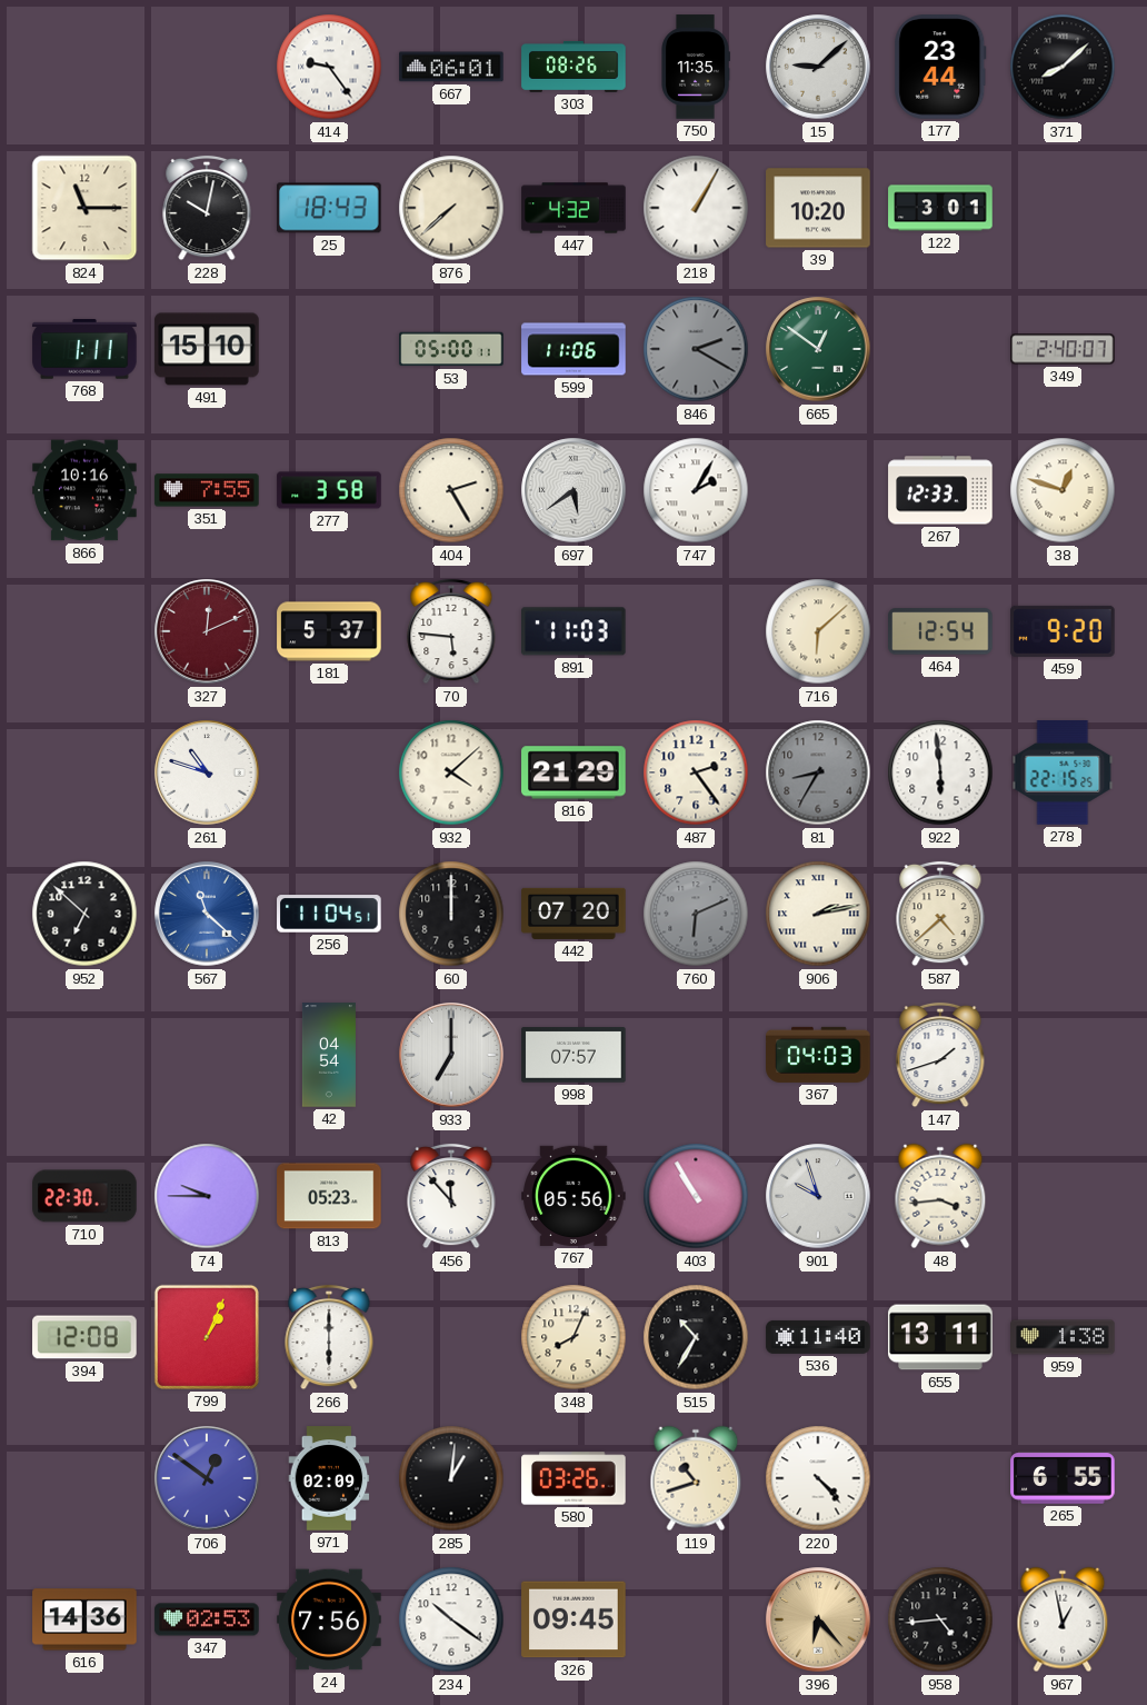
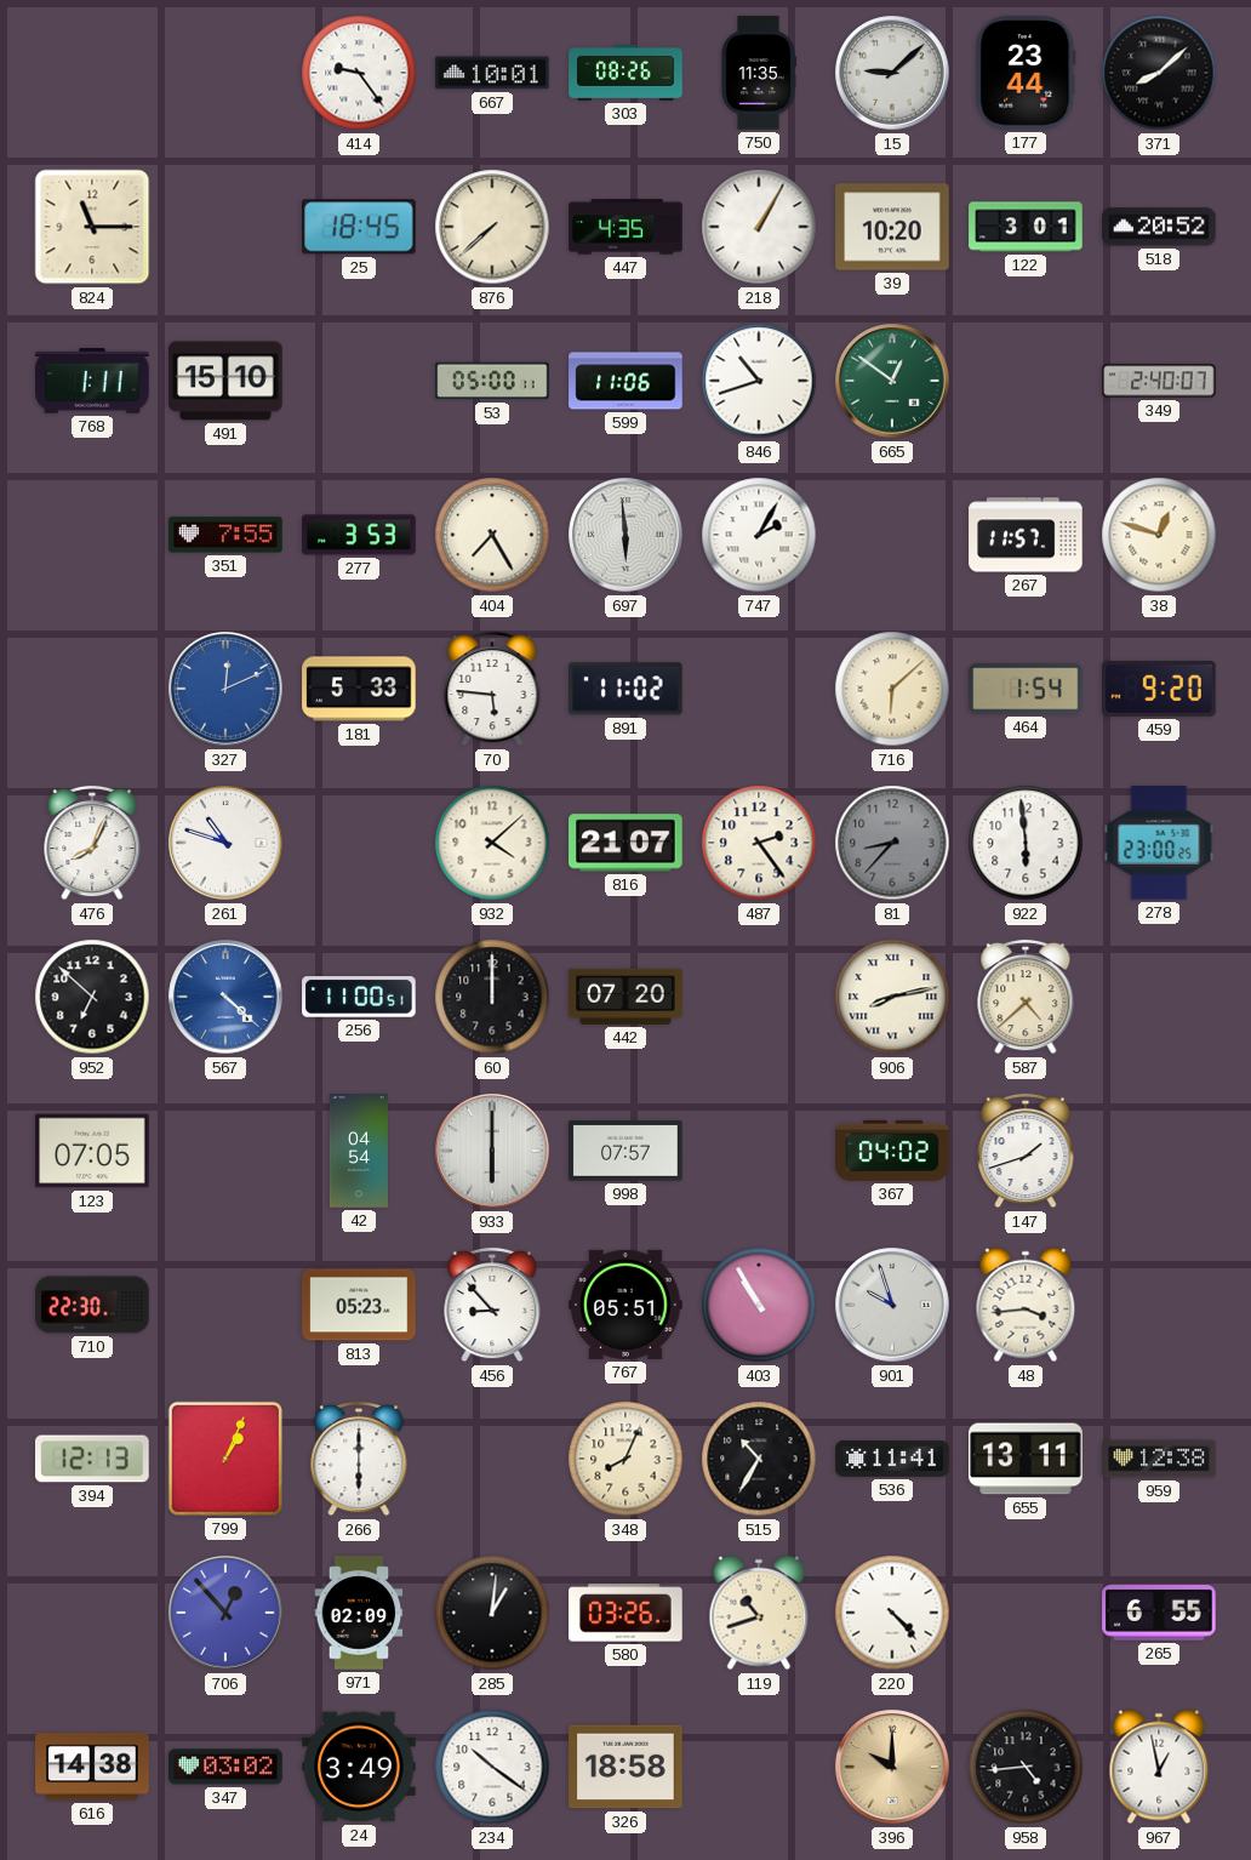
667: 06:01 -> 10:01 (492, 73)
228: 10:02 -> none (207, 208)
25: 18:43 -> 18:45 (360, 227)
447: 4:32 -> 4:35 (625, 227)
518: none -> 20:52 (1159, 227)
846: 2:20 -> 10:42 (759, 381)
846 dial: grey -> white (759, 381)
866: 10:16 -> none (84, 490)
277: 3:58 -> 3:53 (359, 535)
404: 2:25 -> 7:25 (492, 535)
697: 5:39 -> 5:59 (625, 535)
267: 12:33 -> 11:57 (1026, 535)
327 dial: burgundy -> blue (225, 689)
181: 5:37 -> 5:33 (359, 689)
891: 11:03 -> 11:02 (627, 689)
464: 12:54 -> 1:54 (1026, 689)
476: none -> 8:04 (92, 843)
816: 21:29 -> 21:07 (625, 843)
81: 8:35 -> 8:37 (892, 843)
278: 22:15 -> 23:00 (1159, 843)
567: 11:22 -> 4:22 (225, 997)
256: 11:04 -> 11:00 (359, 997)
760: 6:11 -> none (696, 914)
906: 2:13 -> 8:13 (892, 997)
123: none -> 07:05 (92, 1151)
933: 7:00 -> 6:00 (492, 1151)
367: 04:03 -> 04:02 (892, 1151)
74: 9:45 -> none (207, 1196)
456: 11:53 -> 8:53 (492, 1305)
767: 05:56 -> 05:51 (625, 1305)
394: 12:08 -> 12:13 (92, 1459)
536: 11:40 -> 11:41 (892, 1459)
959: 1:38 -> 12:38 (1159, 1459)
706: 12:51 -> 12:53 (225, 1613)
616: 14:36 -> 14:38 (92, 1767)
347: 02:53 -> 03:02 (225, 1767)
24: 7:56 -> 3:49 (359, 1767)
326: 09:45 -> 18:58 (625, 1767)
396: 6:23 -> 10:00 (892, 1767)
